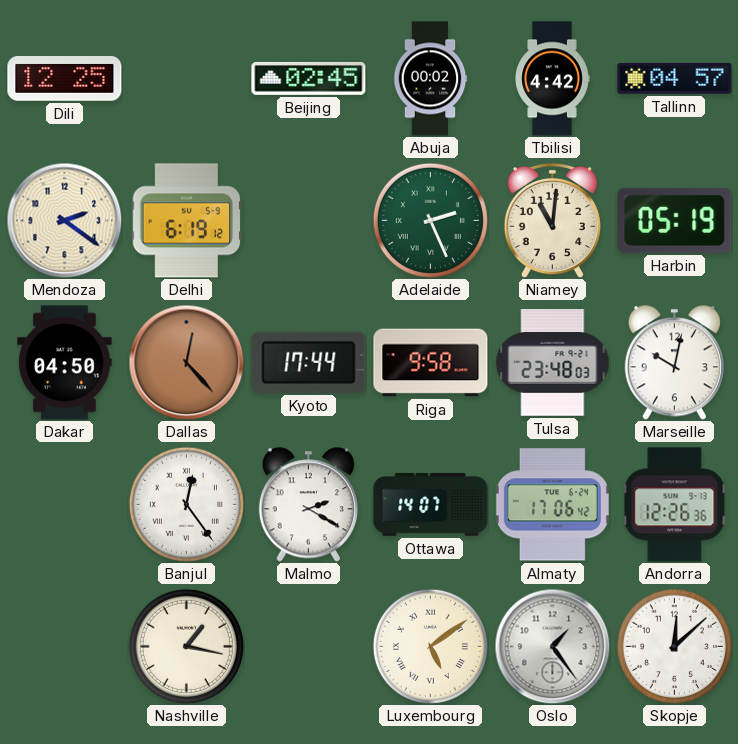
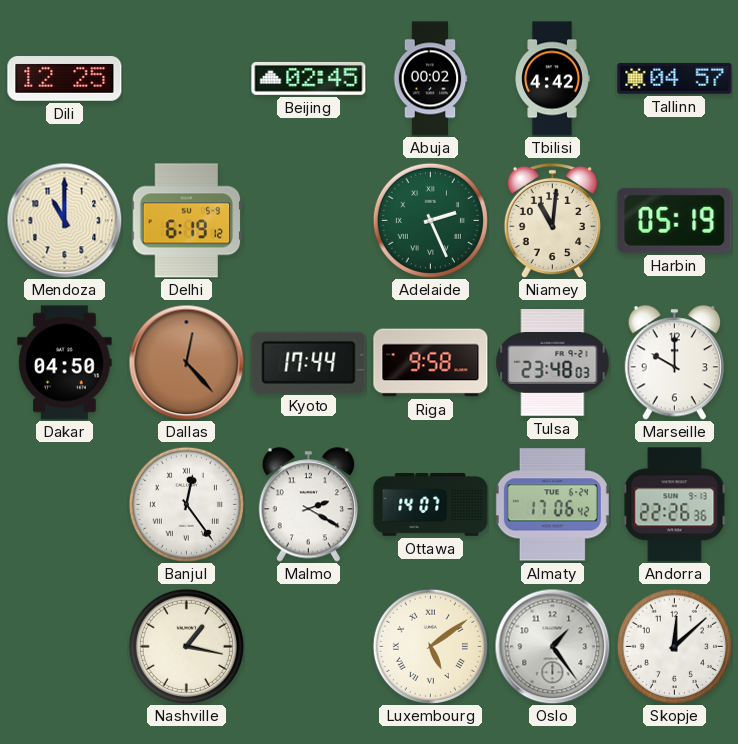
Mendoza: 2:21 -> 11:00 (64, 220)
Marseille: 10:02 -> 10:00 (674, 363)
Andorra: 12:26 -> 22:26 (675, 505)
